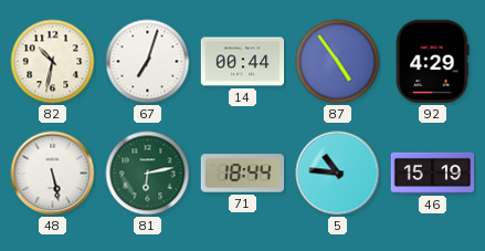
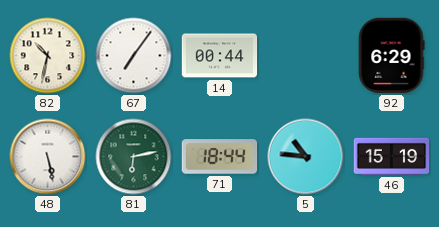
67: 7:03 -> 7:06 (134, 56)
87: 4:54 -> none (338, 62)
92: 4:29 -> 6:29 (391, 56)
